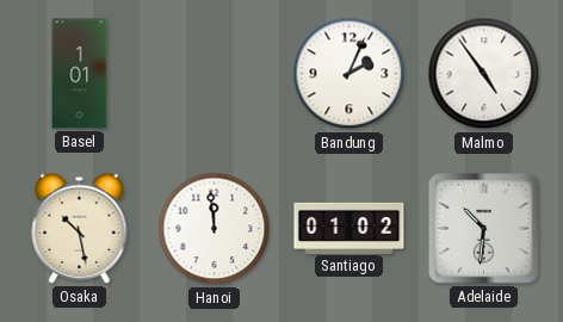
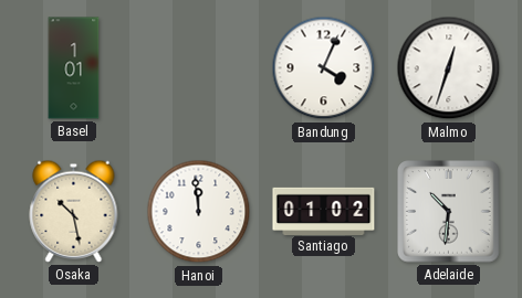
Bandung: 2:04 -> 4:04 (324, 68)
Malmo: 4:54 -> 12:33 (449, 68)
